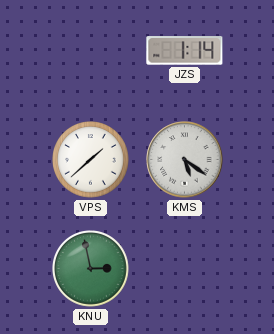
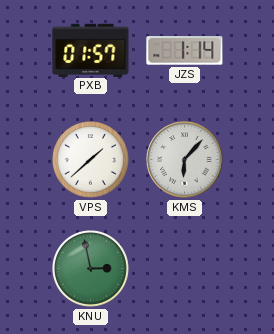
PXB: none -> 01:57 (91, 50)
KMS: 5:21 -> 6:07 (185, 160)
